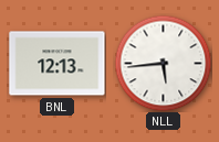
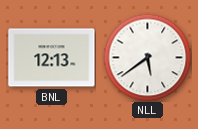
NLL: 5:44 -> 5:39 (147, 57)
